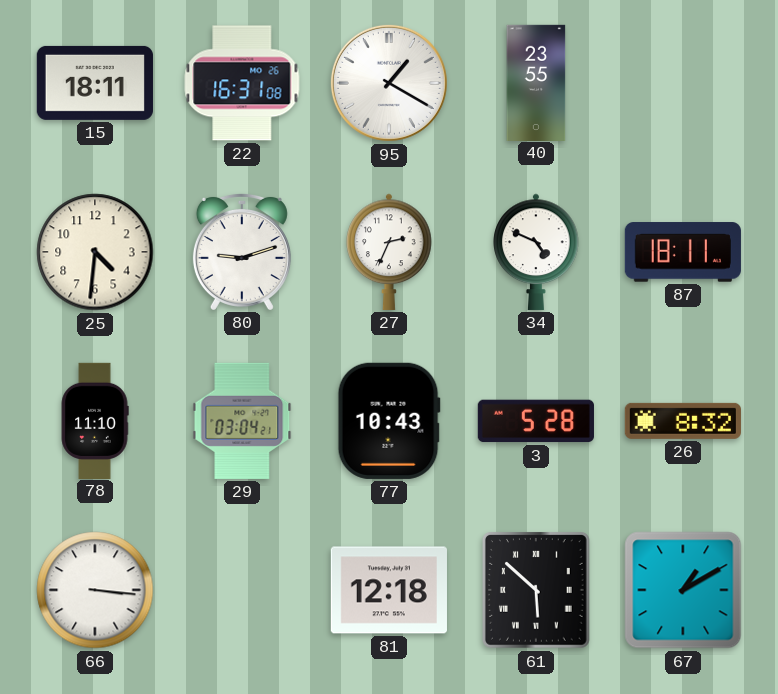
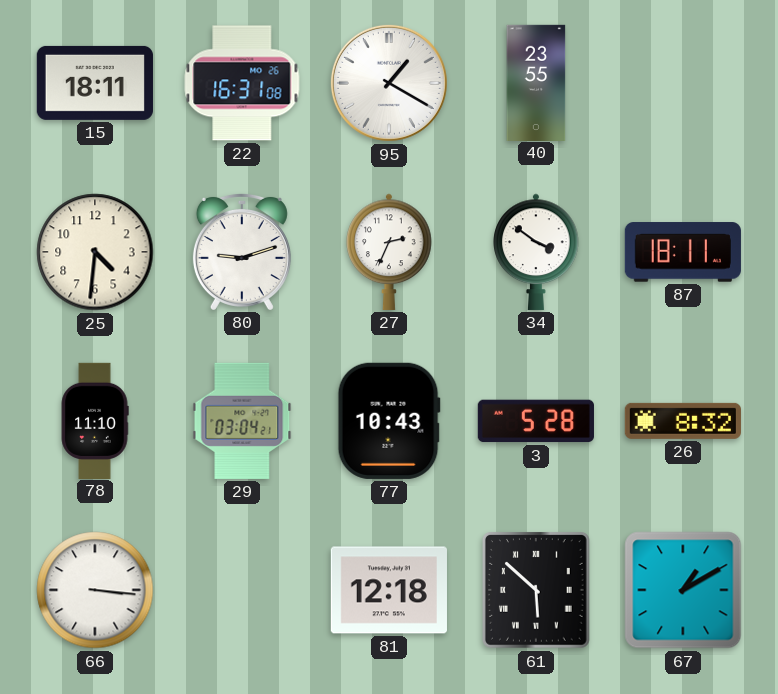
34: 4:49 -> 3:51 (536, 252)
